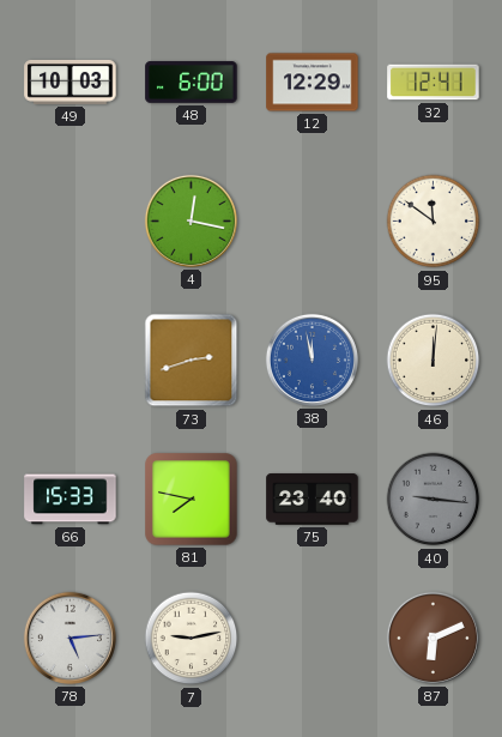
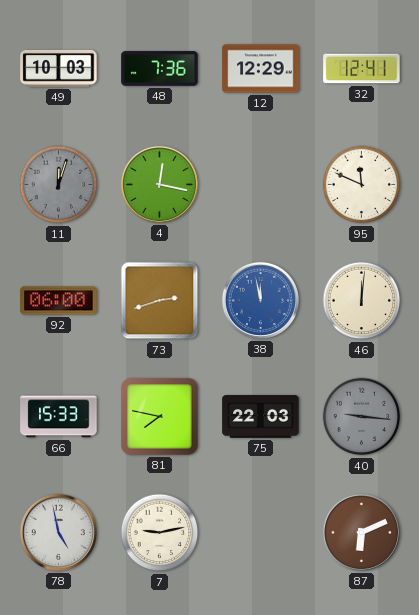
48: 6:00 -> 7:36 (160, 69)
11: none -> 12:03 (59, 185)
95: 11:51 -> 11:49 (362, 185)
92: none -> 06:00 (59, 301)
75: 23:40 -> 22:03 (261, 417)
78: 5:14 -> 4:58 (58, 532)
